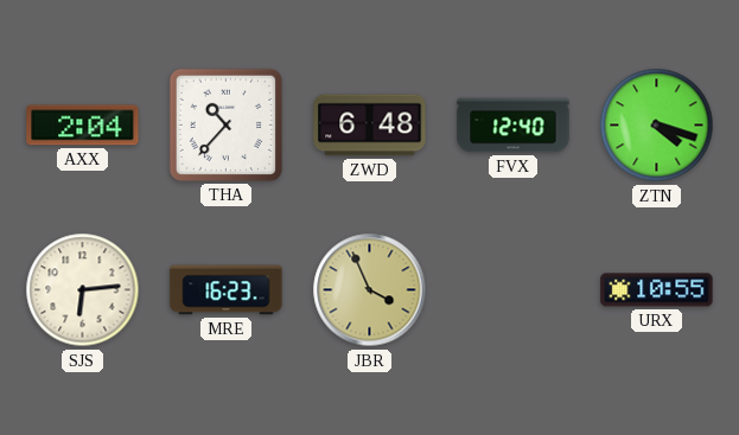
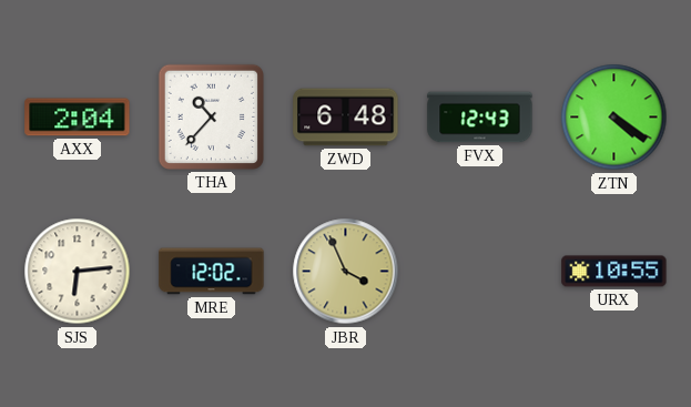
FVX: 12:40 -> 12:43 (480, 118)
ZTN: 4:18 -> 4:21 (614, 118)
MRE: 16:23 -> 12:02 (212, 272)
